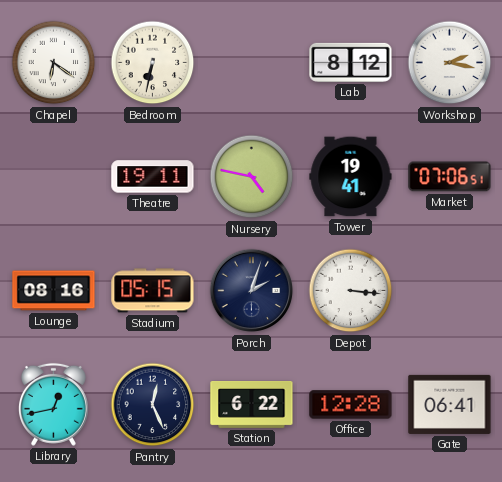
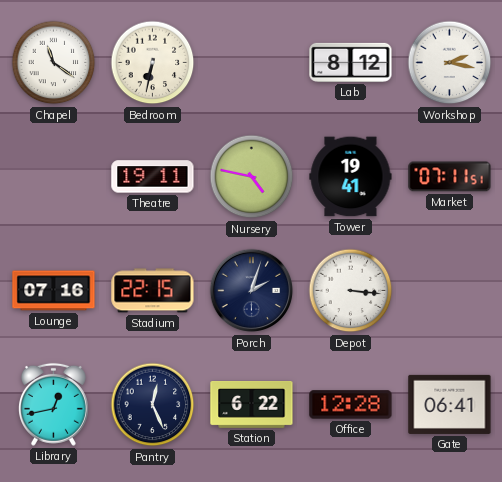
Chapel: 6:21 -> 11:21 (54, 63)
Market: 07:06 -> 07:11 (450, 177)
Lounge: 08:16 -> 07:16 (54, 291)
Stadium: 05:15 -> 22:15 (153, 291)
